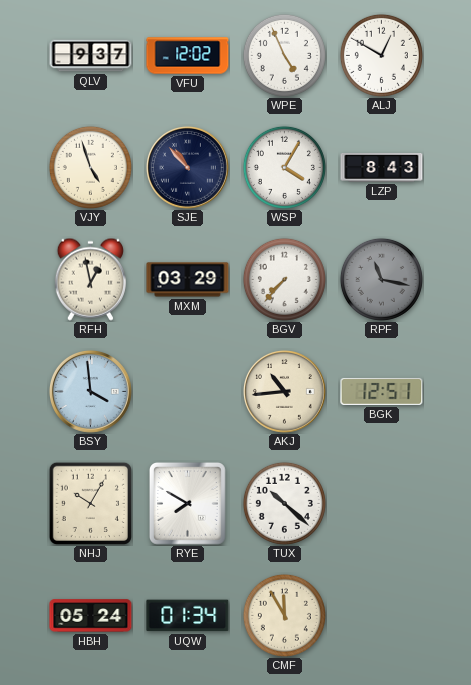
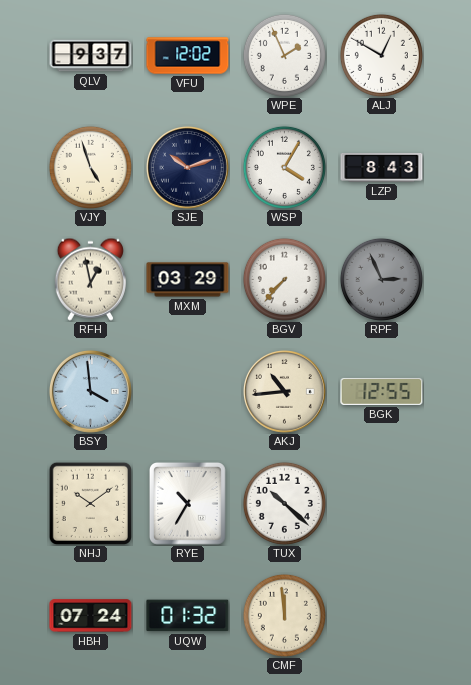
WPE: 4:56 -> 1:56 (284, 55)
SJE: 10:53 -> 10:12 (187, 167)
RPF: 11:17 -> 2:56 (381, 279)
BGK: 12:51 -> 12:55 (382, 391)
NHJ: 10:05 -> 10:09 (90, 503)
RYE: 7:50 -> 10:35 (187, 504)
HBH: 05:24 -> 07:24 (91, 616)
UQW: 01:34 -> 01:32 (188, 616)
CMF: 11:55 -> 11:59 (284, 615)
